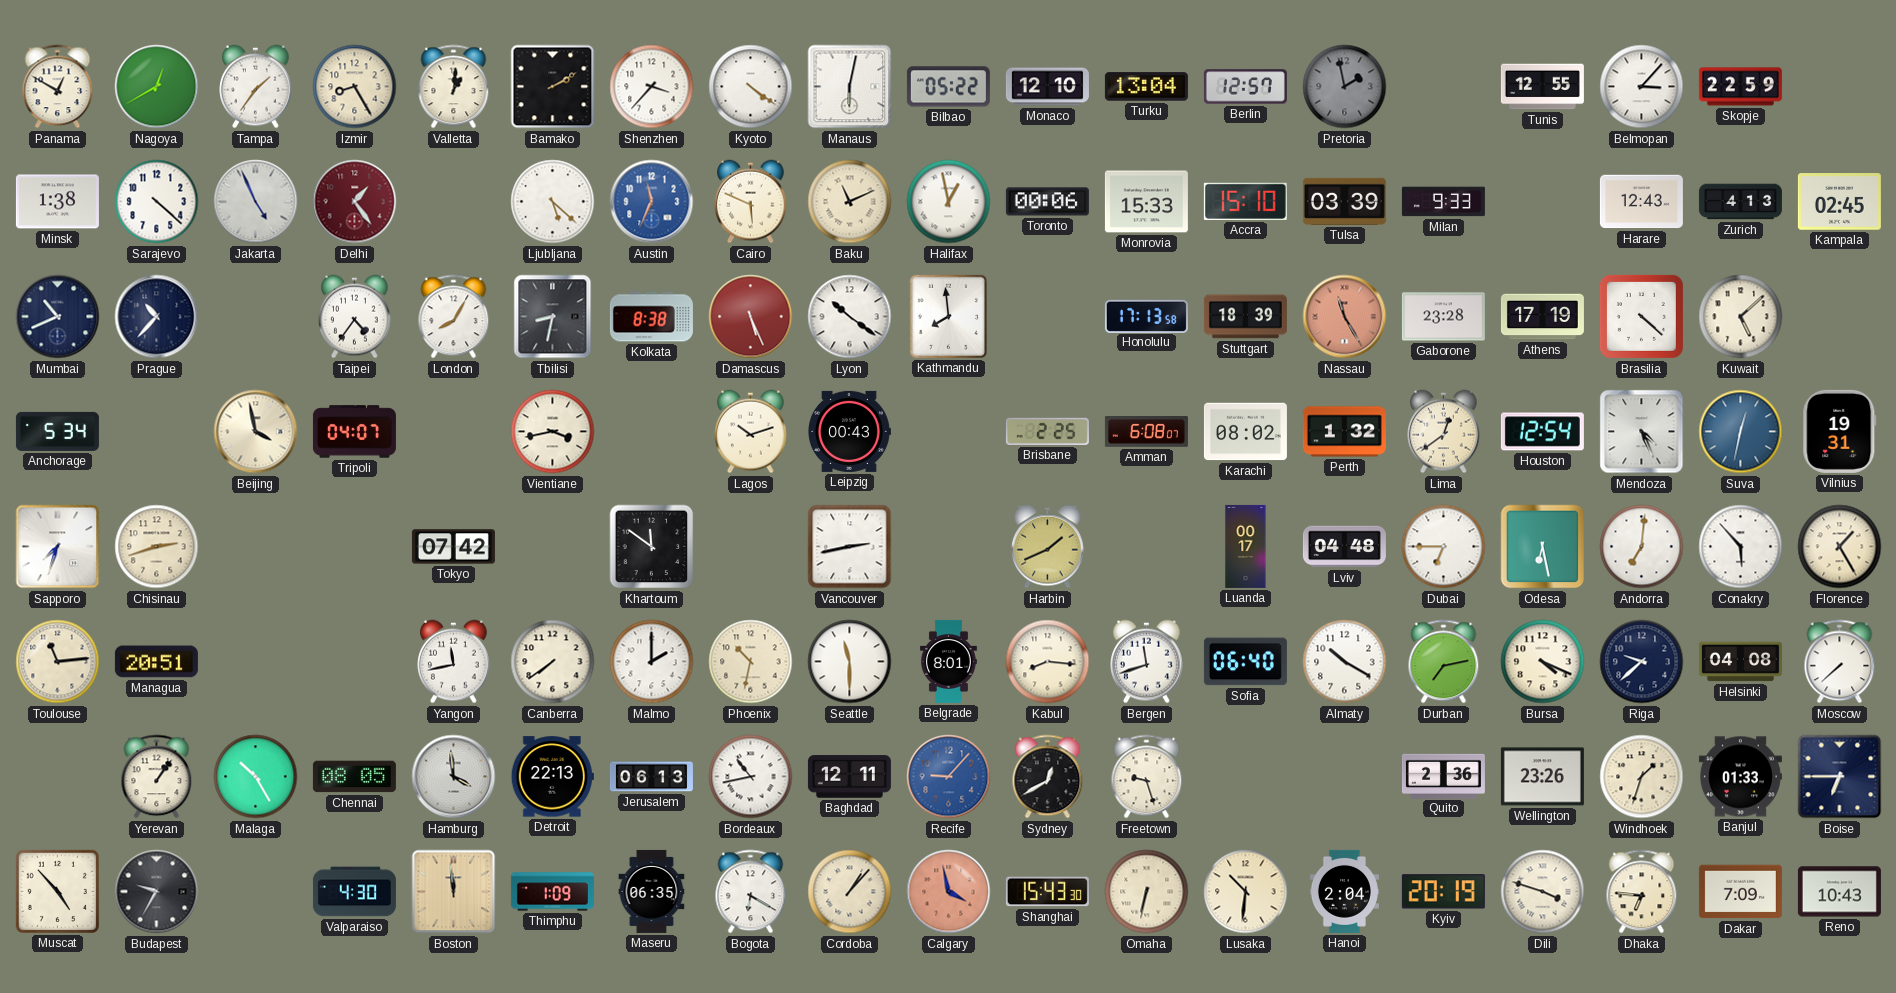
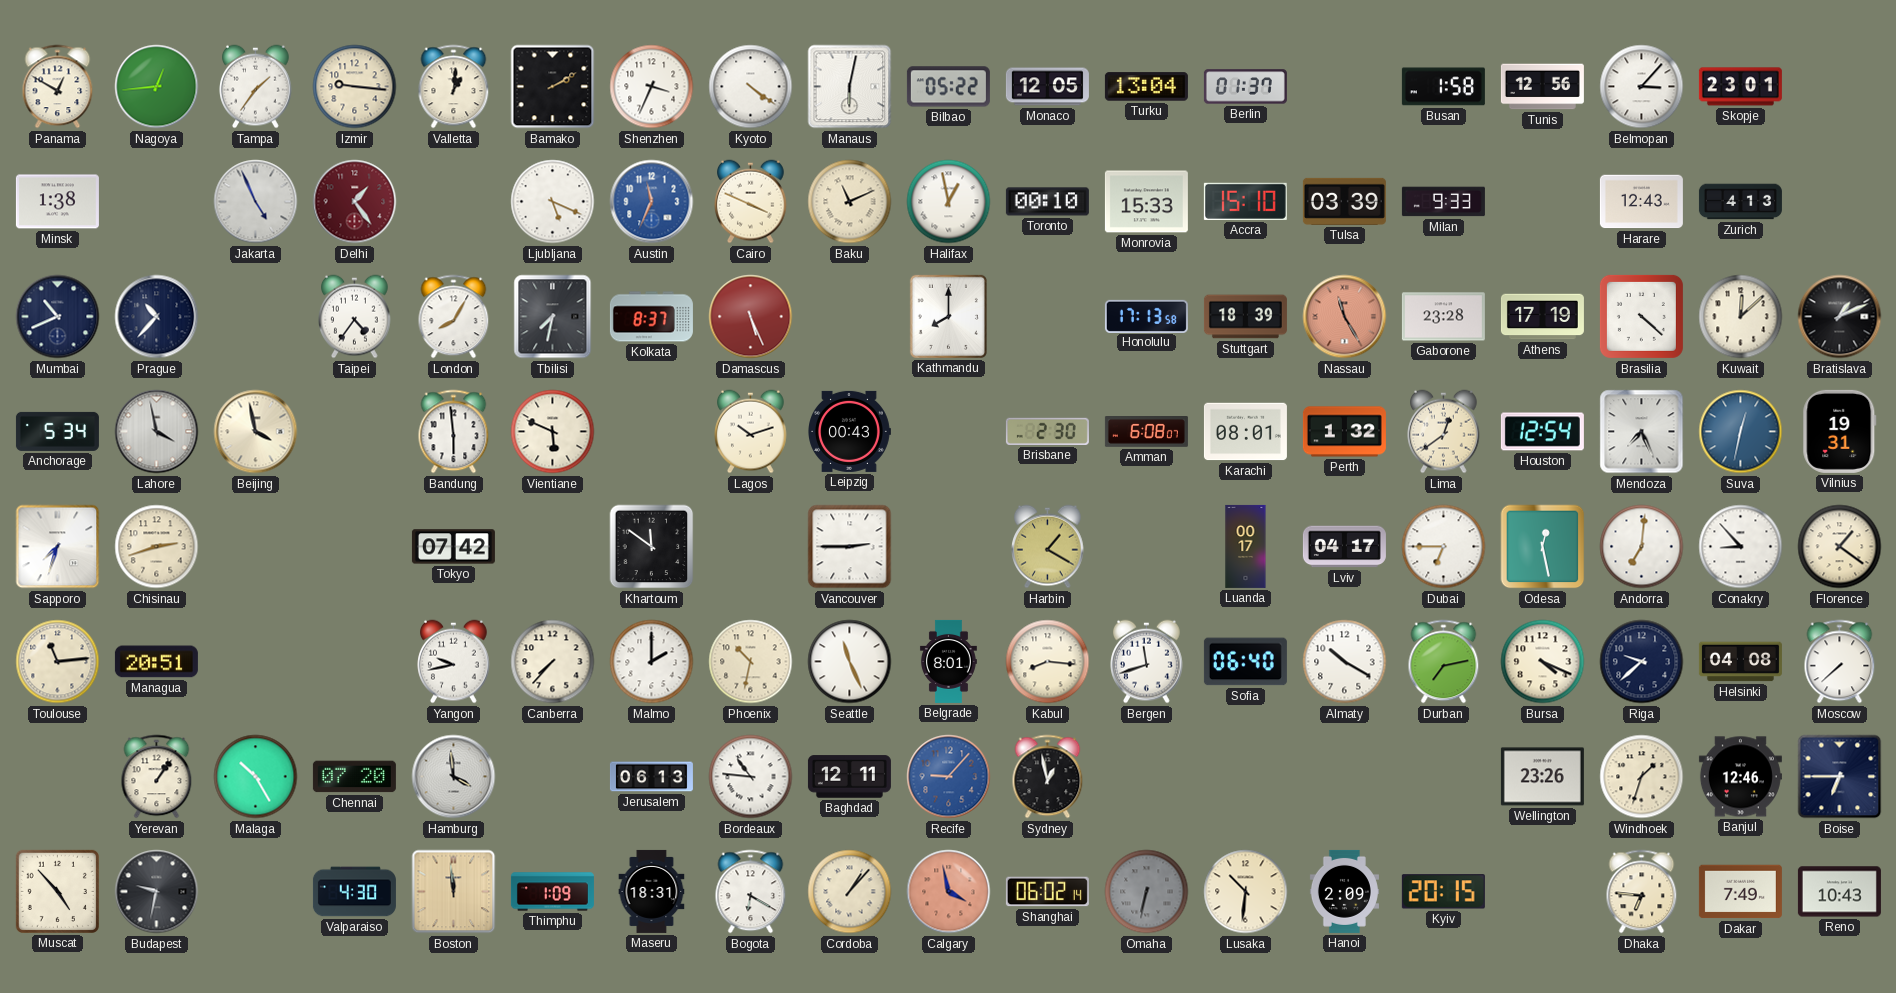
Nagoya: 12:40 -> 12:44 (157, 87)
Izmir: 8:25 -> 9:16 (355, 87)
Shenzhen: 3:37 -> 3:34 (652, 87)
Monaco: 12:10 -> 12:05 (1047, 87)
Berlin: 12:57 -> 01:37 (1245, 87)
Pretoria: 1:58 -> none (1345, 87)
Busan: none -> 1:58 (1443, 87)
Tunis: 12:55 -> 12:56 (1542, 87)
Skopje: 22:59 -> 23:01 (1740, 87)
Sarajevo: 4:22 -> none (157, 202)
Ljubljana: 5:22 -> 5:19 (553, 202)
Cairo: 5:49 -> 3:49 (751, 202)
Toronto: 00:06 -> 00:10 (1047, 202)
Kampala: 02:45 -> none (1839, 202)
Tbilisi: 8:32 -> 7:32 (553, 317)
Kolkata: 8:38 -> 8:37 (651, 317)
Lyon: 10:21 -> none (850, 317)
Kathmandu: 7:59 -> 8:00 (948, 316)
Kuwait: 5:08 -> 12:08 (1741, 317)
Bratislava: none -> 1:11 (1840, 317)
Lahore: none -> 3:58 (157, 432)
Tripoli: 04:07 -> none (354, 432)
Bandung: none -> 5:59 (454, 432)
Vientiane: 3:43 -> 5:49 (553, 432)
Brisbane: 2:25 -> 2:30 (1047, 431)
Karachi: 08:02 -> 08:01 (1245, 432)
Mendoza: 4:26 -> 7:26 (1642, 432)
Vancouver: 2:43 -> 2:45 (850, 547)
Harbin: 1:41 -> 1:20 (1048, 547)
Lviv: 04:48 -> 04:17 (1344, 547)
Odesa: 6:28 -> 12:28 (1543, 547)
Conakry: 5:53 -> 8:53 (1741, 547)
Florence: 1:25 -> 1:21 (1840, 547)
Yangon: 11:43 -> 9:43 (454, 662)
Canberra: 7:39 -> 7:37 (553, 662)
Seattle: 11:30 -> 11:26 (850, 662)
Chennai: 08:05 -> 07:20 (354, 777)
Detroit: 22:13 -> none (552, 777)
Bordeaux: 10:43 -> 10:46 (751, 777)
Sydney: 12:40 -> 12:58 (1048, 777)
Freetown: 9:27 -> none (1147, 777)
Quito: 2:36 -> none (1443, 776)
Banjul: 01:33 -> 12:46 (1740, 777)
Budapest: 9:35 -> 9:32 (157, 892)
Maseru: 06:35 -> 18:31 (652, 891)
Shanghai: 15:43 -> 06:02 (1047, 892)
Omaha dial: cream -> grey (1147, 892)
Hanoi: 2:04 -> 2:09 (1344, 891)
Kyiv: 20:19 -> 20:15 (1443, 892)
Dili: 3:48 -> none (1543, 892)
Dakar: 7:09 -> 7:49 (1740, 892)
